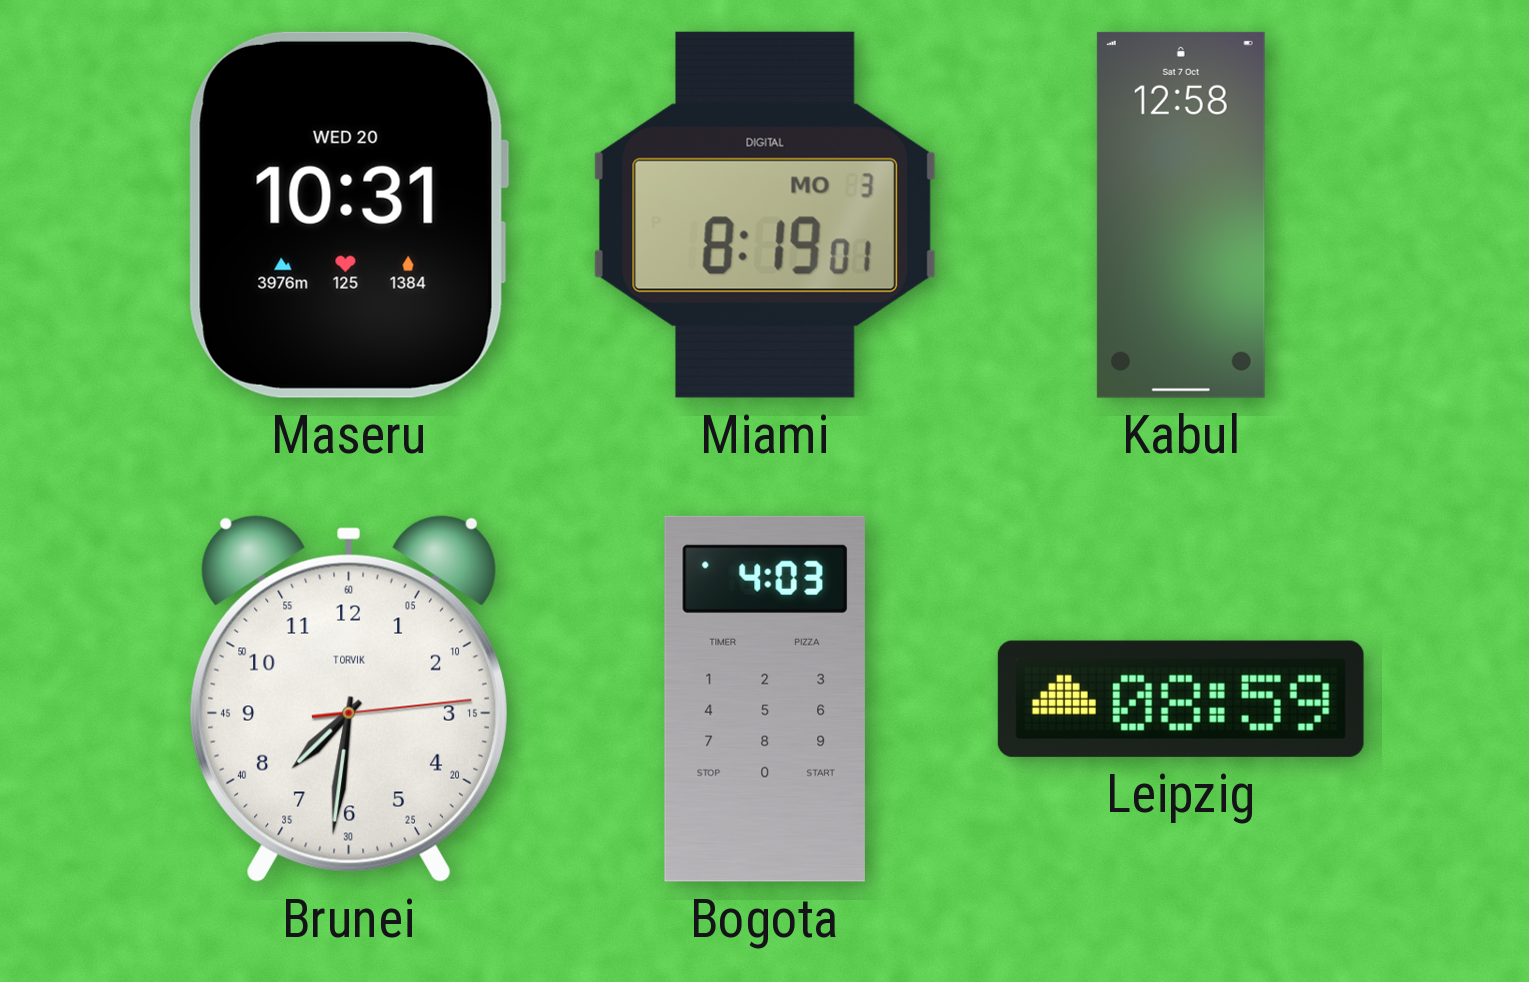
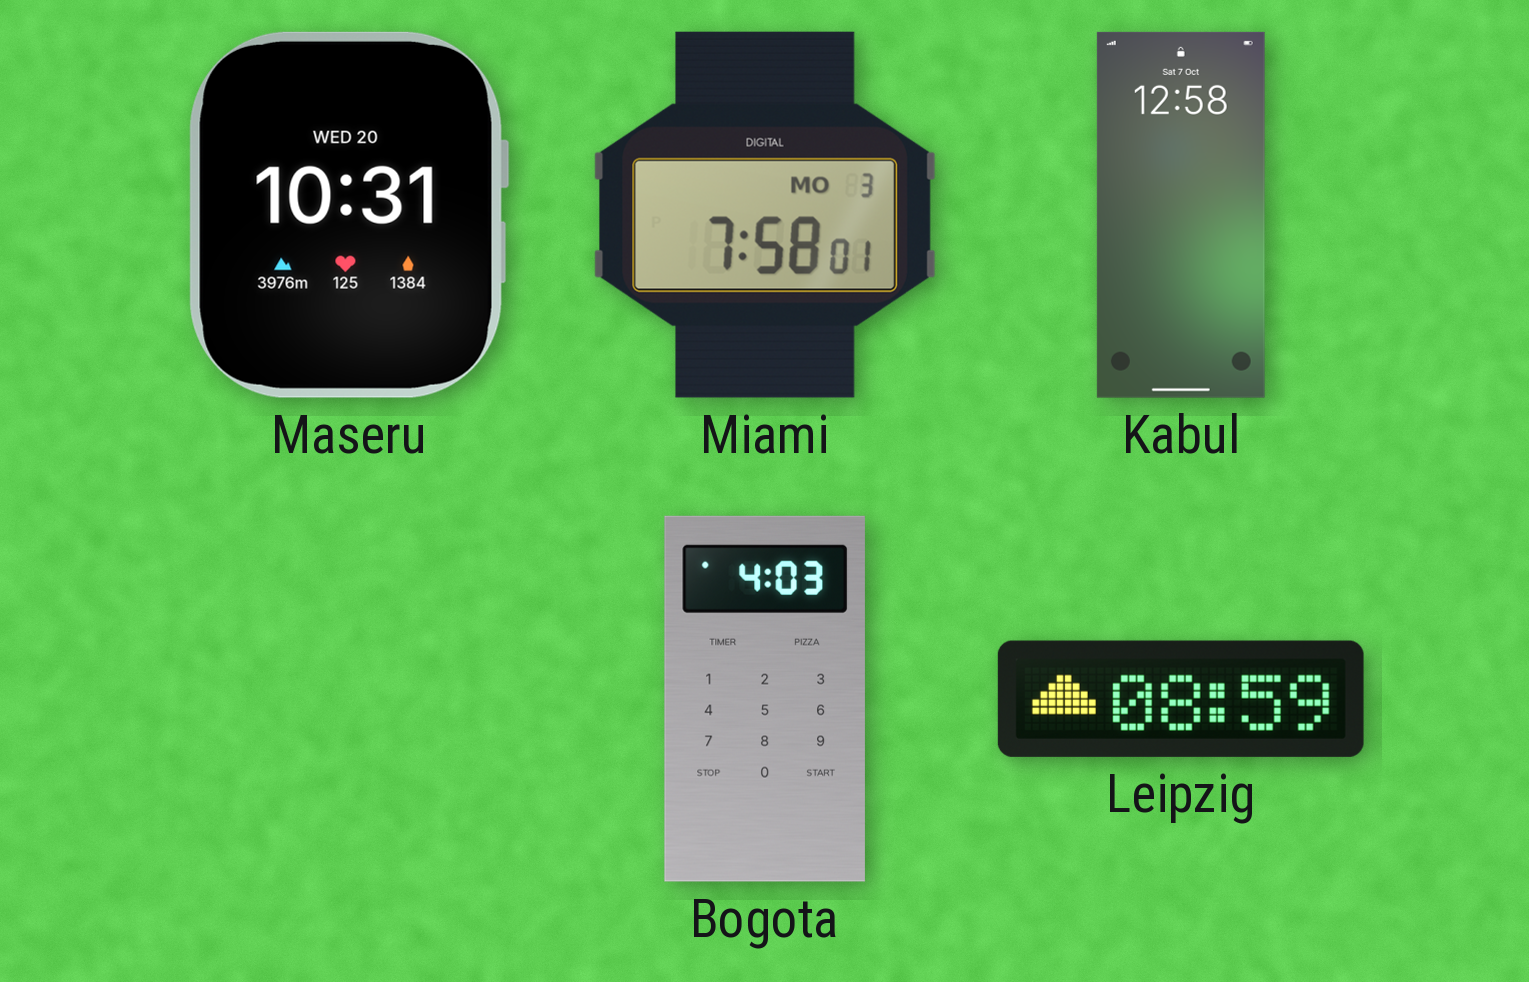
Miami: 8:19 -> 7:58 (765, 215)
Brunei: 7:31 -> none (348, 699)
